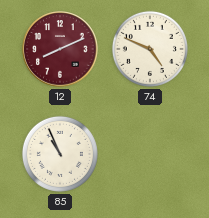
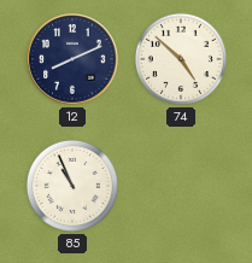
12 dial: burgundy -> navy (72, 59)
74: 4:49 -> 4:52 (181, 59)
